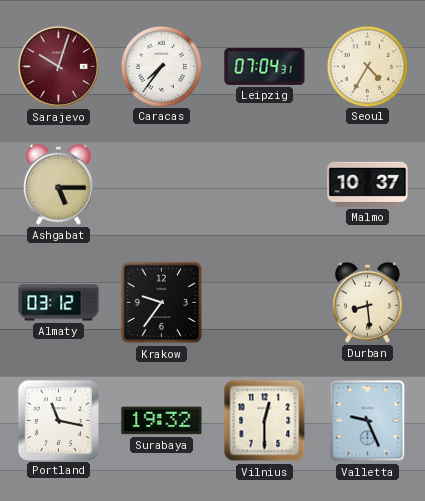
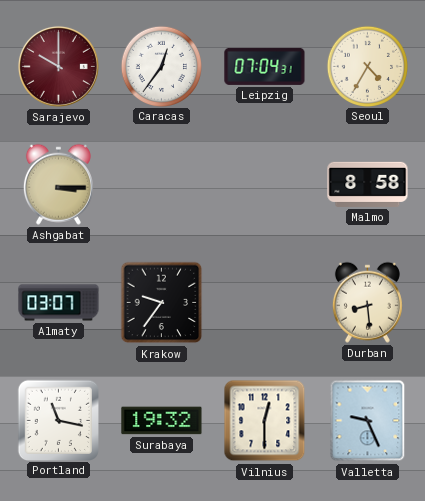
Sarajevo: 10:03 -> 10:00 (58, 66)
Caracas: 7:36 -> 12:36 (161, 66)
Ashgabat: 5:15 -> 3:15 (58, 184)
Malmo: 10:37 -> 8:58 (368, 184)
Almaty: 03:12 -> 03:07 (59, 303)
